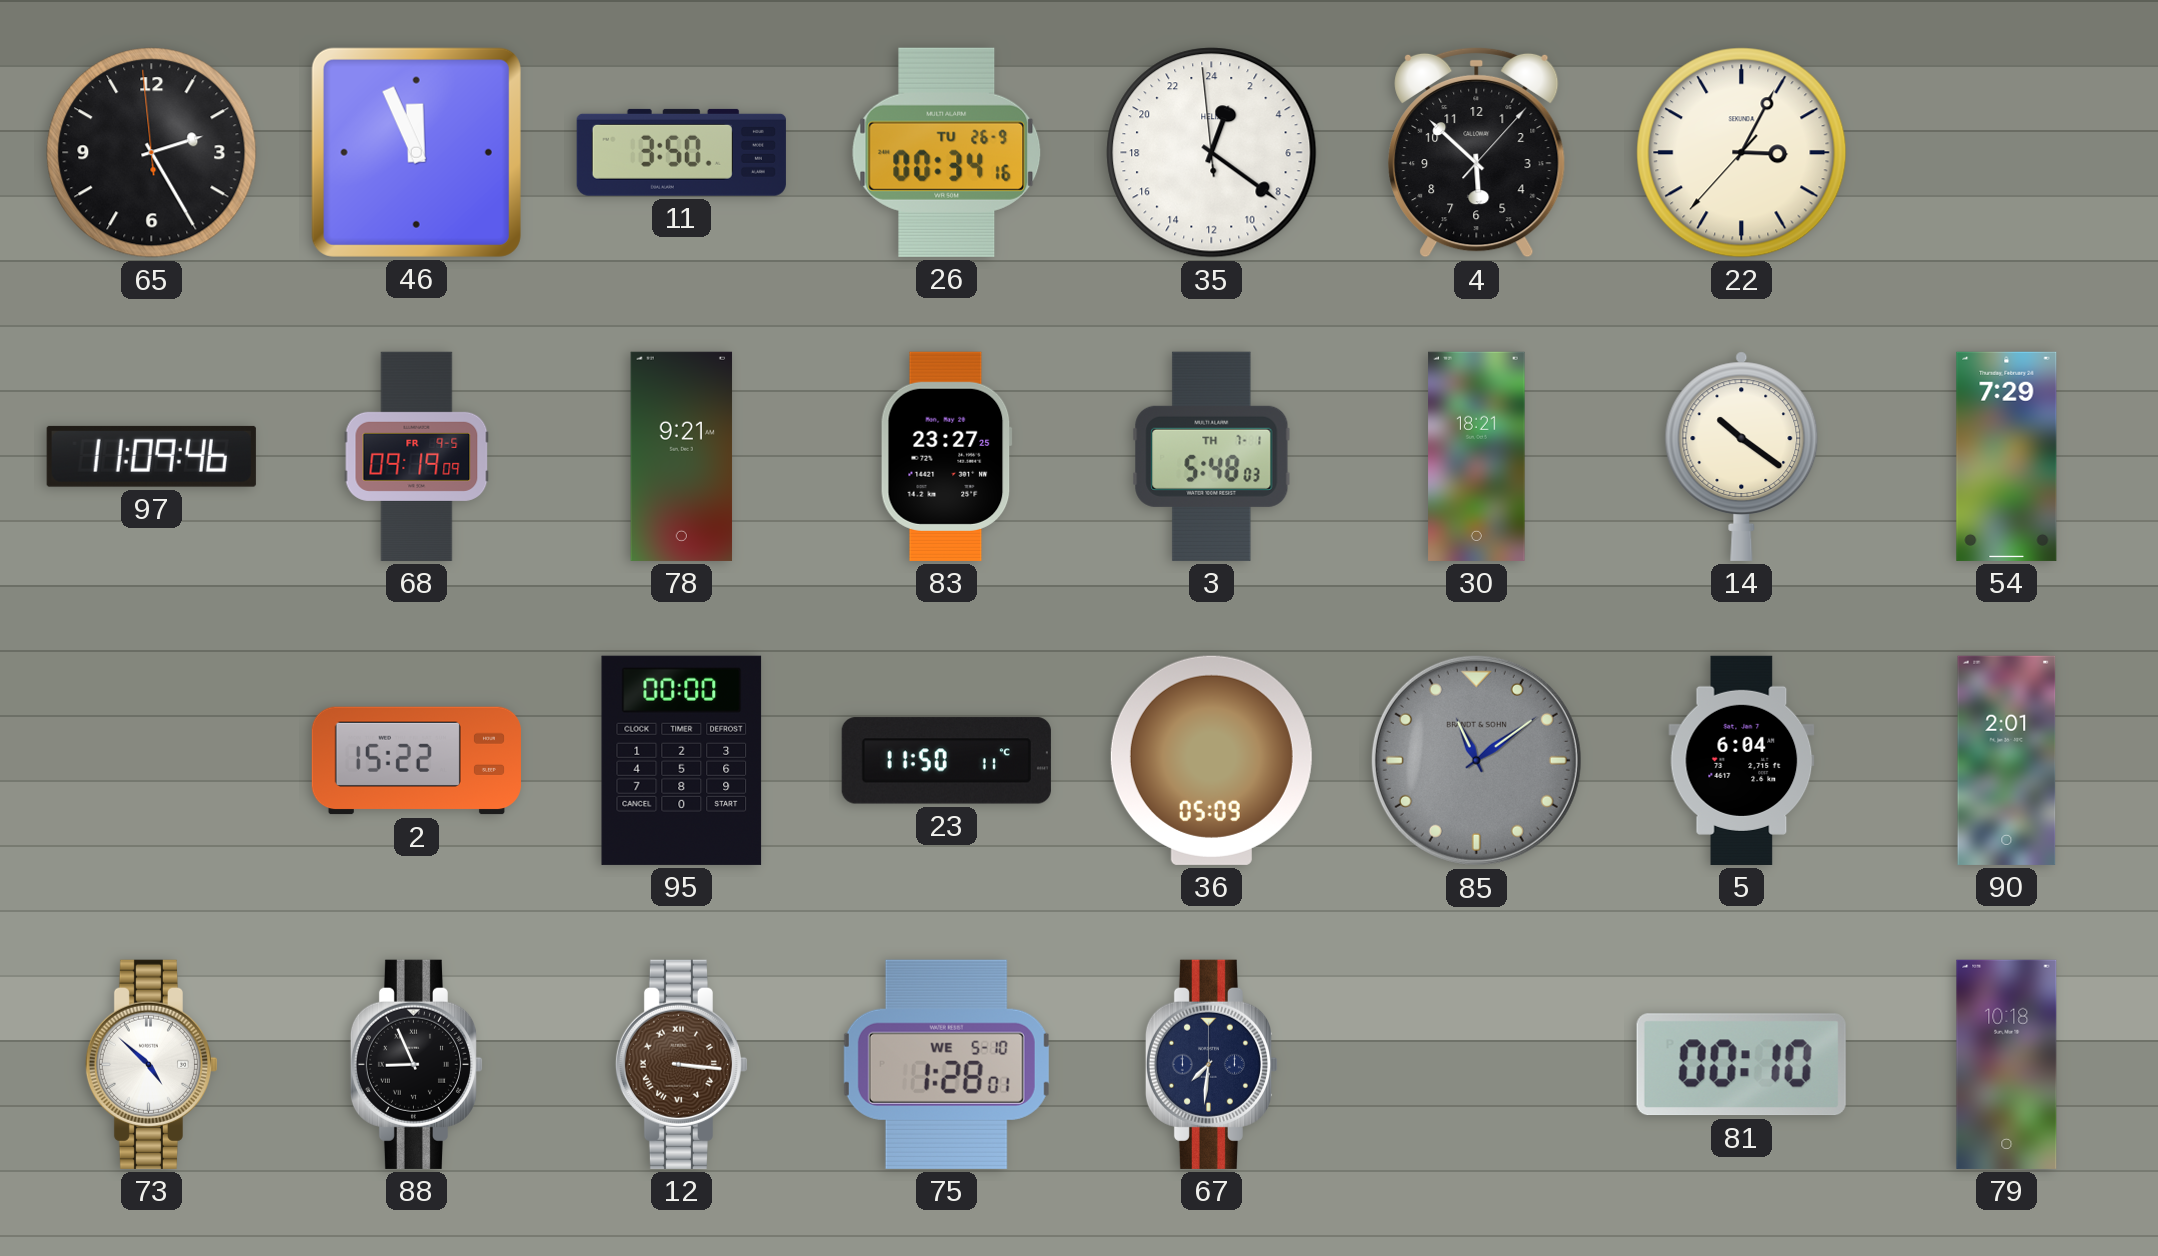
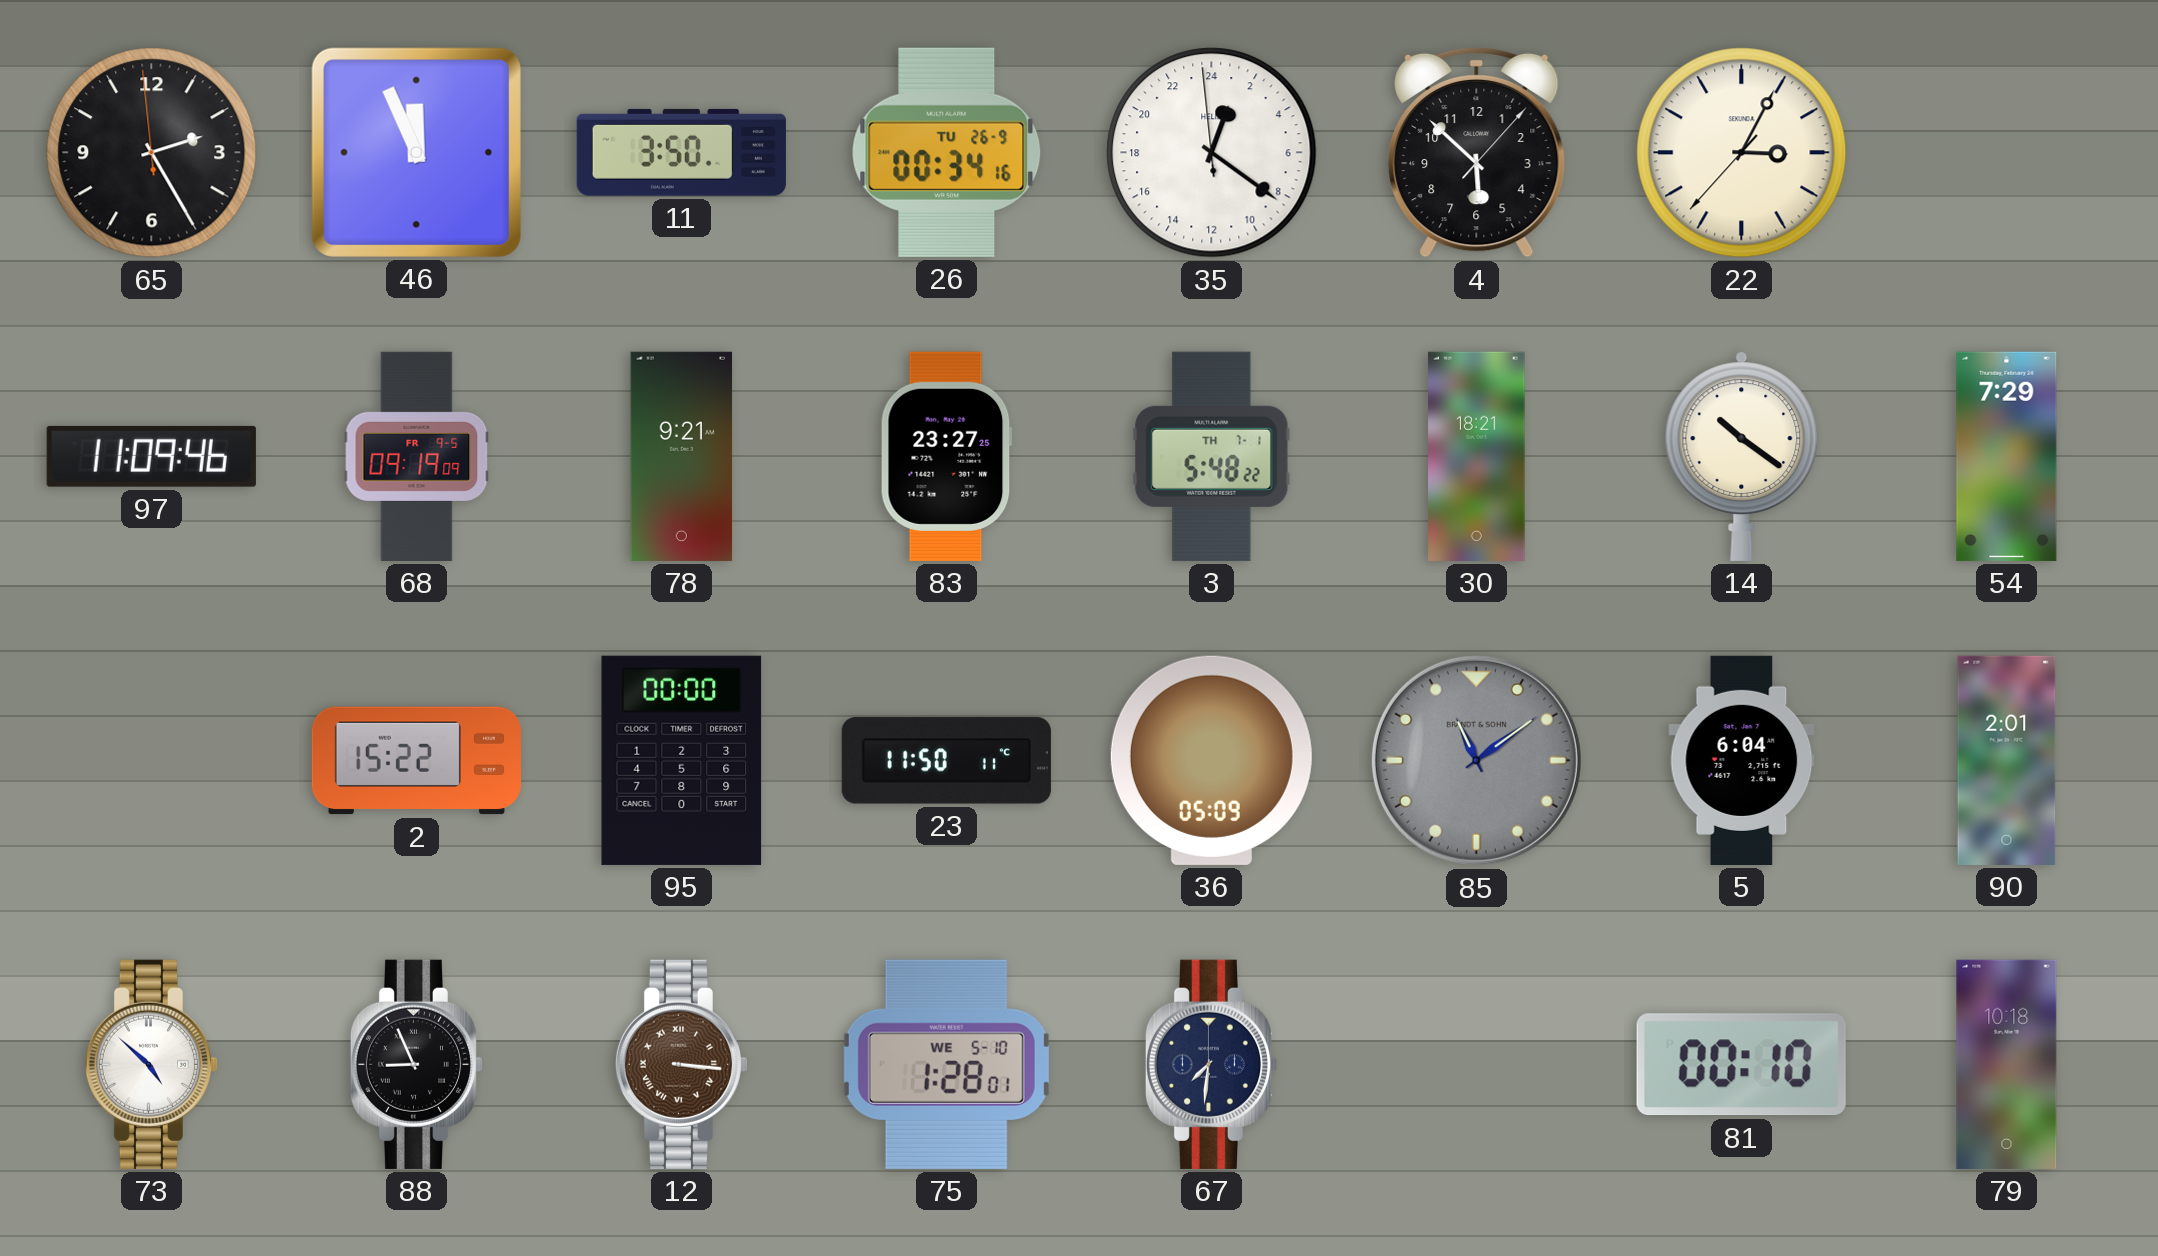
3: 5:48:03 -> 5:48:22 (1212, 456)
